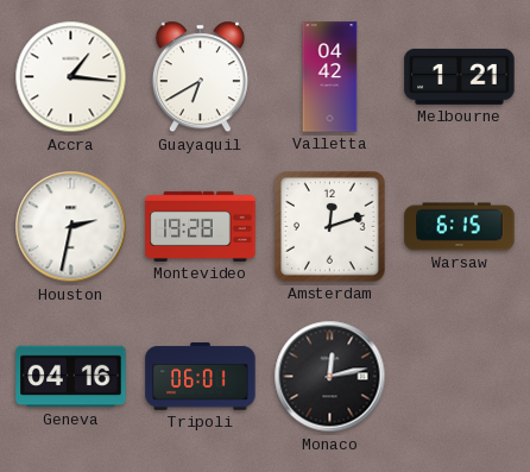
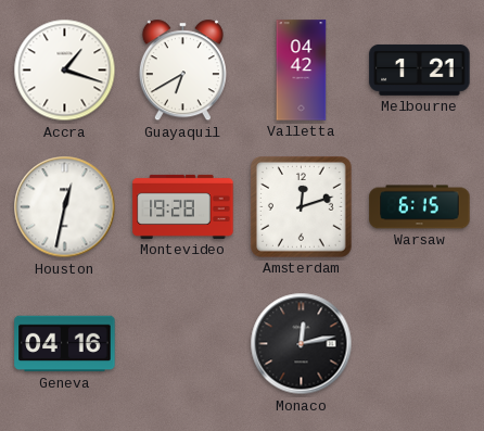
Accra: 1:16 -> 1:18 (65, 71)
Houston: 2:32 -> 12:32 (65, 207)
Tripoli: 06:01 -> none (201, 377)
